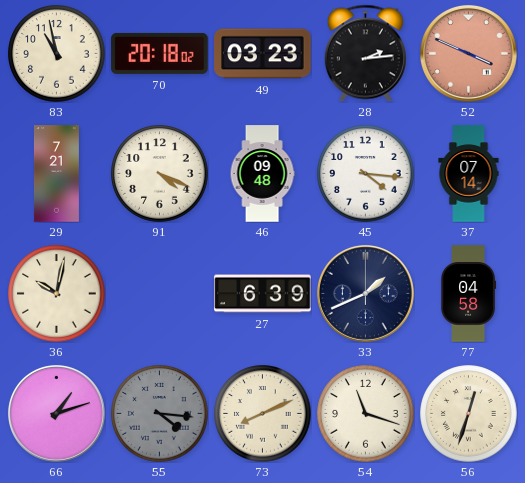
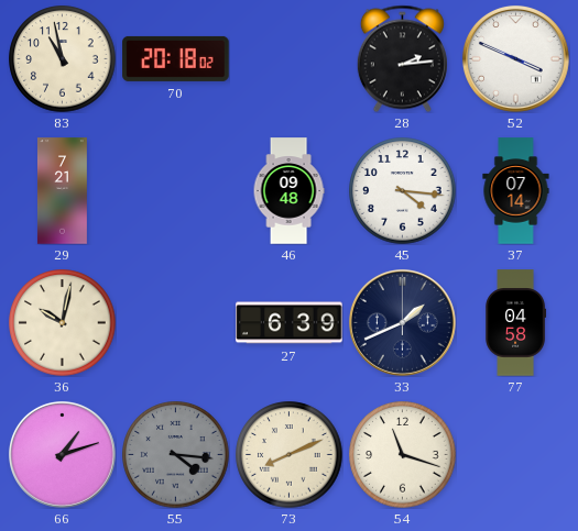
49: 03:23 -> none (263, 54)
52 dial: salmon -> white (515, 58)
91: 4:19 -> none (160, 174)
56: 12:33 -> none (469, 414)
